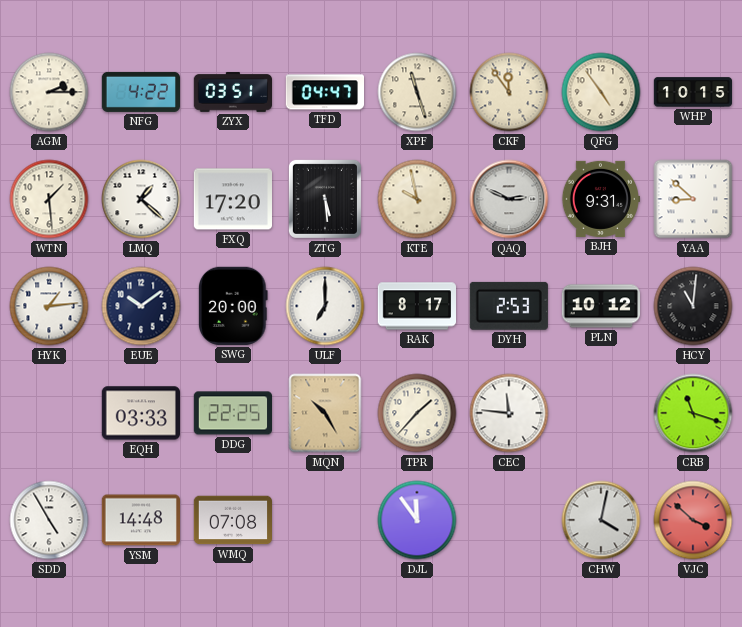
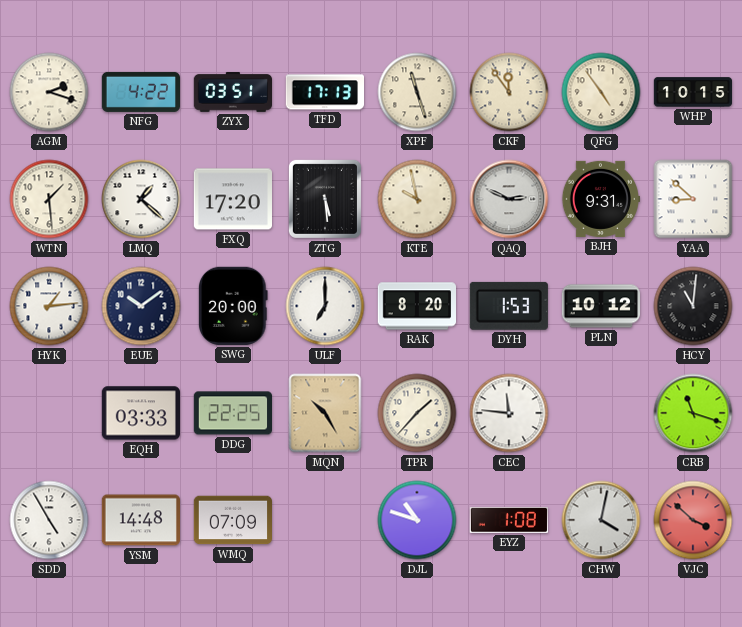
AGM: 2:15 -> 2:18 (49, 92)
TFD: 04:47 -> 17:13 (324, 92)
RAK: 8:17 -> 8:20 (416, 306)
DYH: 2:53 -> 1:53 (509, 306)
WMQ: 07:08 -> 07:09 (232, 520)
DJL: 11:54 -> 10:48 (417, 520)
EYZ: none -> 1:08 (509, 521)
